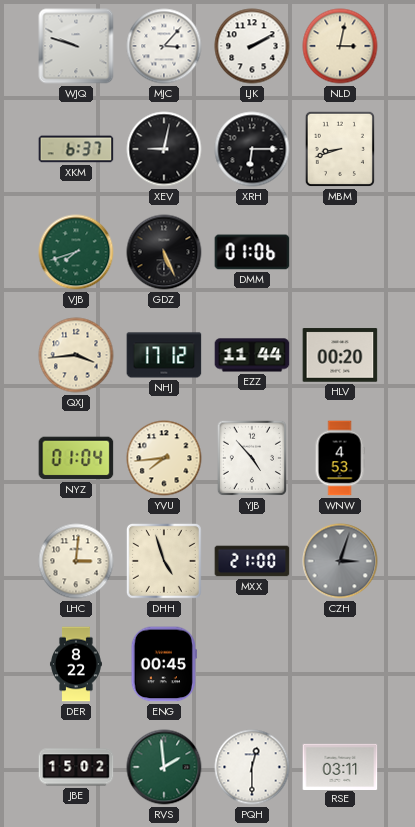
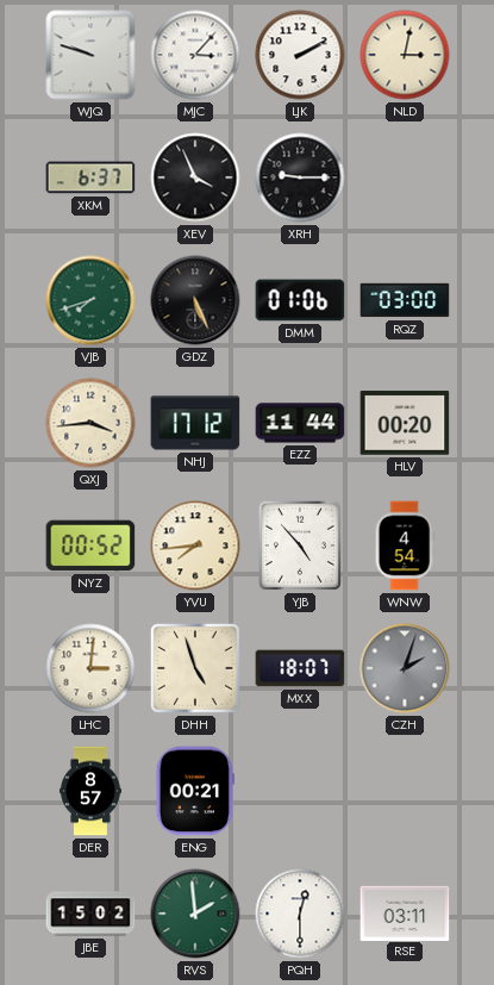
XEV: 9:02 -> 3:56 (195, 177)
XRH: 6:15 -> 9:15 (300, 177)
MBM: 8:42 -> none (340, 149)
RQZ: none -> 03:00 (405, 300)
NYZ: 01:04 -> 00:52 (90, 546)
WNW: 4:53 -> 4:54 (405, 546)
MXX: 21:00 -> 18:07 (300, 668)
CZH: 3:03 -> 2:03 (405, 668)
DER: 8:22 -> 8:57 (90, 791)
ENG: 00:45 -> 00:21 (195, 791)
